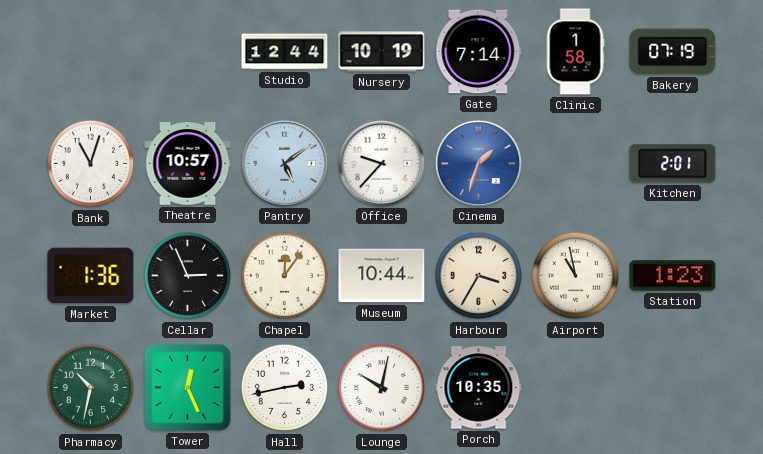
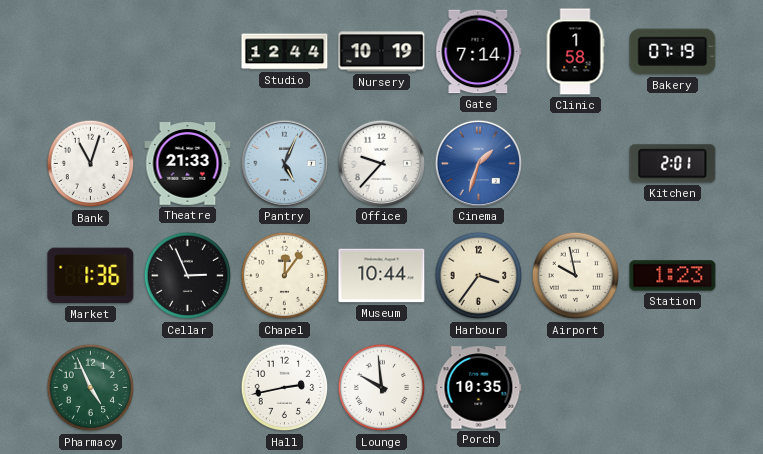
Theatre: 10:57 -> 21:33 (188, 164)
Pantry: 5:09 -> 5:04 (284, 163)
Harbour: 3:35 -> 3:36 (479, 276)
Airport: 10:58 -> 9:58 (576, 276)
Pharmacy: 10:32 -> 4:56 (91, 388)
Tower: 12:26 -> none (187, 387)
Lounge: 10:02 -> 9:59 (382, 388)
